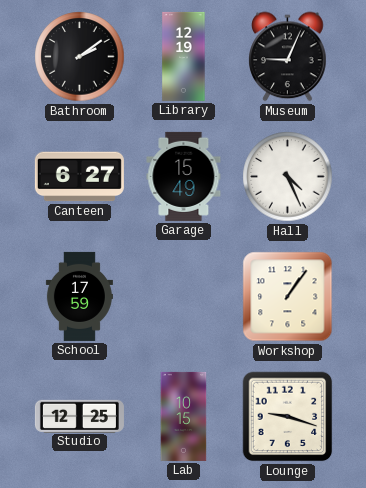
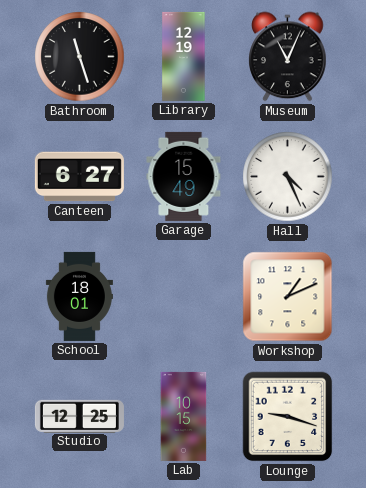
Bathroom: 2:09 -> 11:27 (80, 57)
Museum: 9:04 -> 11:04 (288, 57)
School: 17:59 -> 18:01 (79, 296)
Workshop: 1:06 -> 1:11 (288, 297)
